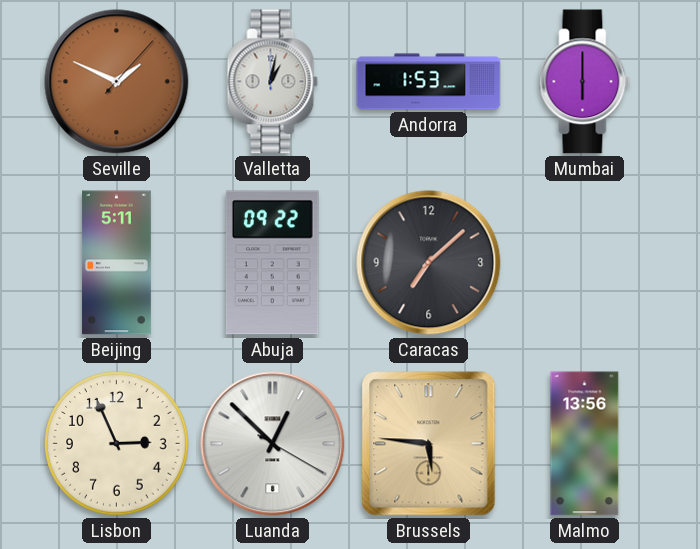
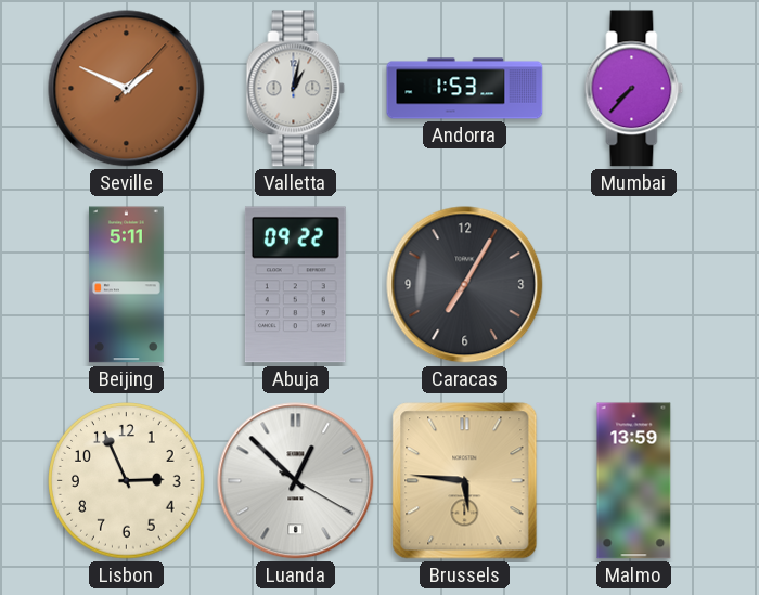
Mumbai: 6:00 -> 7:37 (634, 89)
Caracas: 7:08 -> 7:05 (465, 285)
Malmo: 13:56 -> 13:59 (634, 481)
